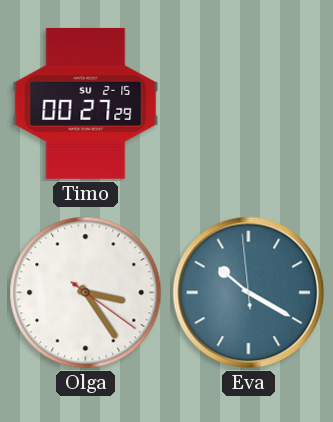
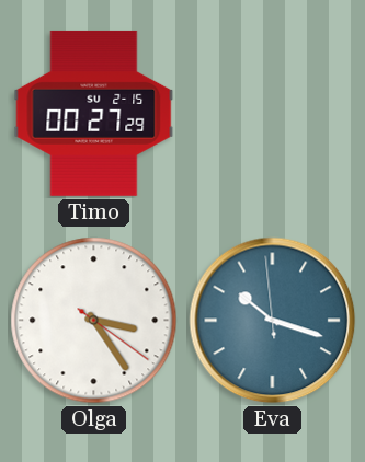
Eva: 10:19 -> 10:17 (273, 321)
